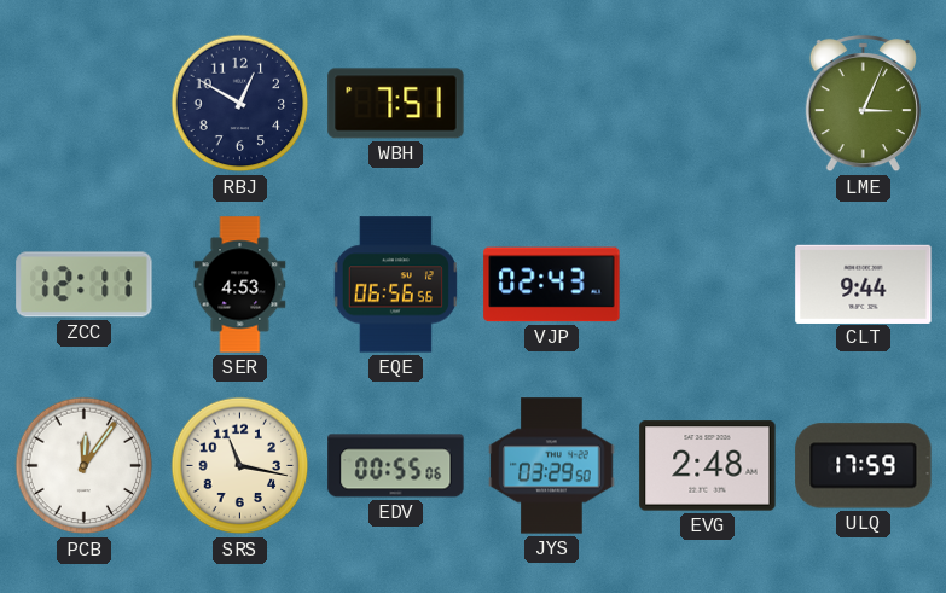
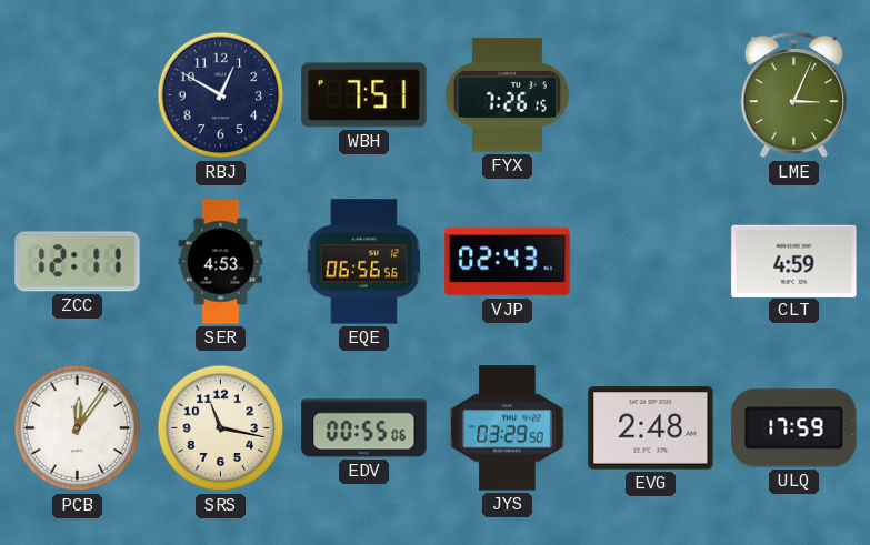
FYX: none -> 7:26 (507, 95)
CLT: 9:44 -> 4:59 (794, 261)
